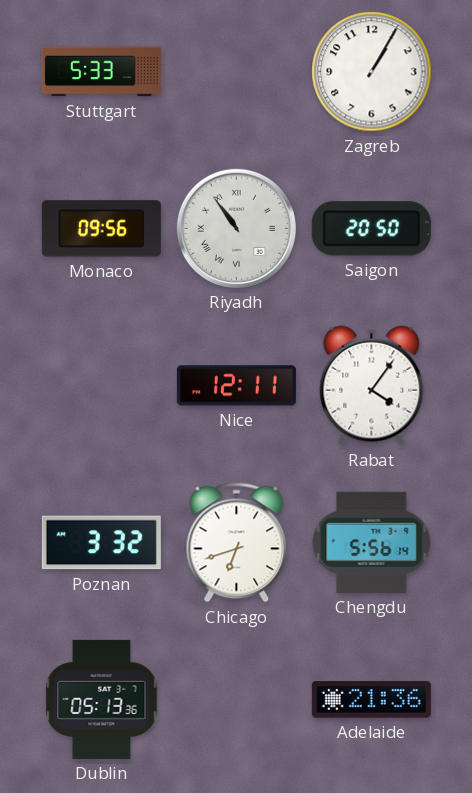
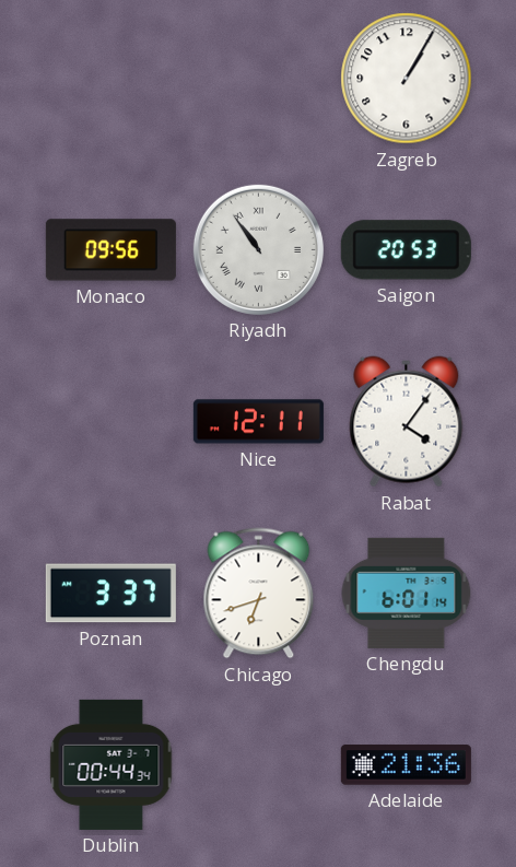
Stuttgart: 5:33 -> none (101, 72)
Saigon: 20:50 -> 20:53 (406, 250)
Poznan: 3:32 -> 3:37 (110, 594)
Chengdu: 5:56 -> 6:01 (407, 593)
Dublin: 05:13 -> 00:44 (112, 764)
